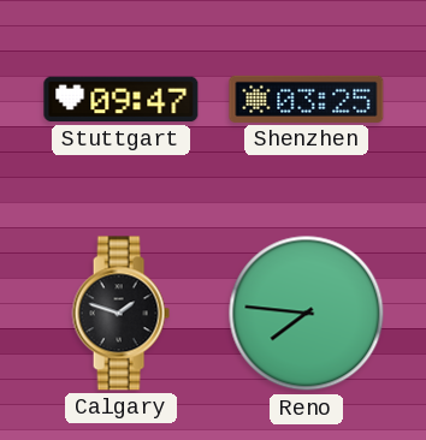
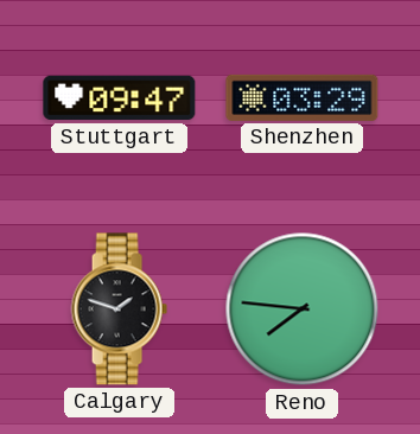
Shenzhen: 03:25 -> 03:29 (303, 97)
